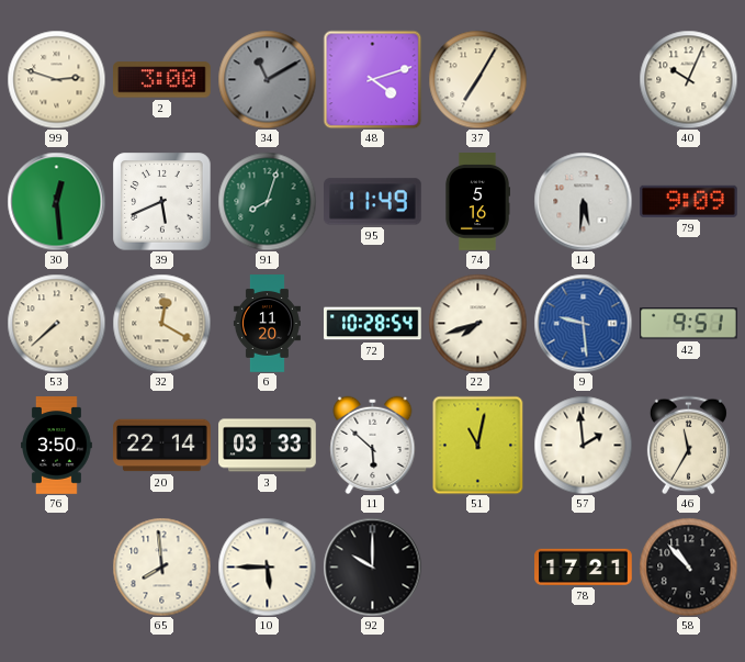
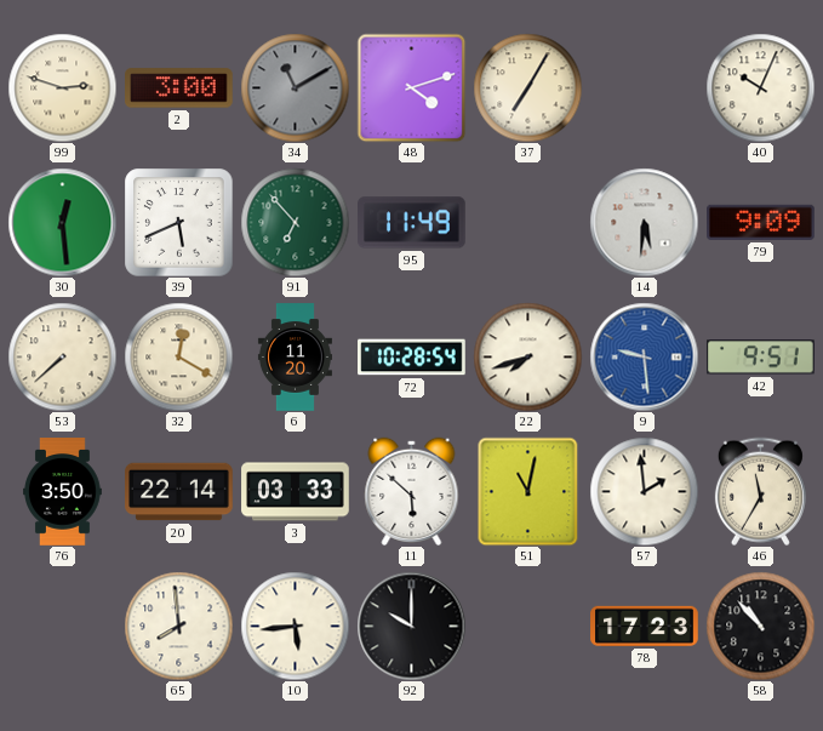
91: 8:03 -> 6:53 (295, 222)
74: 5:16 -> none (477, 202)
10: 5:45 -> 5:44 (295, 626)
78: 17:21 -> 17:23 (645, 626)
